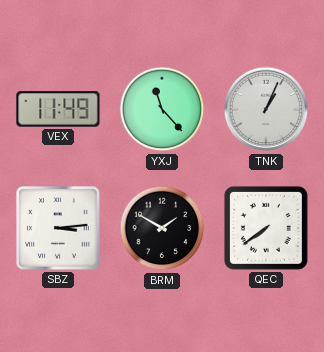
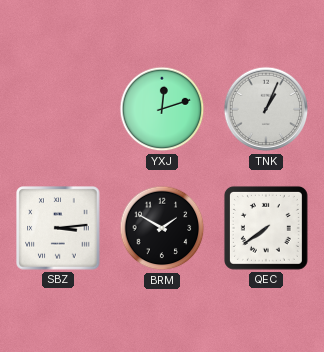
VEX: 11:49 -> none (58, 109)
YXJ: 11:23 -> 12:12 (162, 109)
